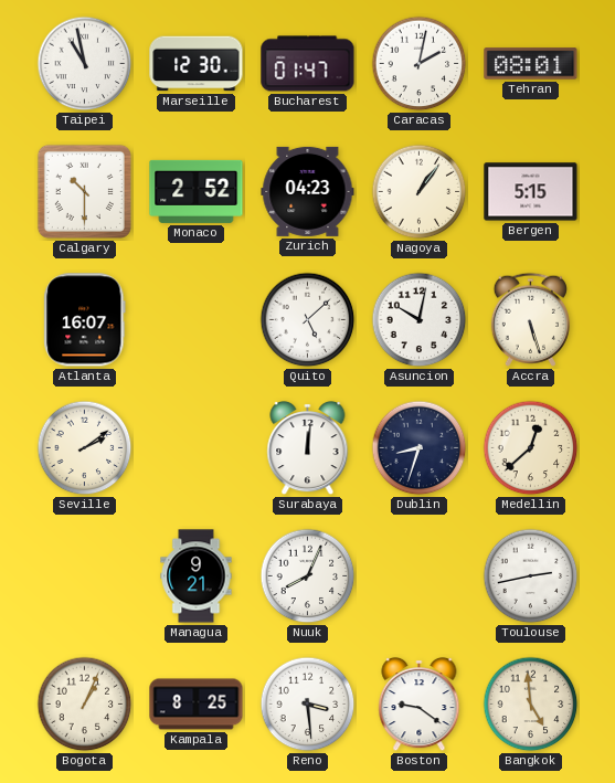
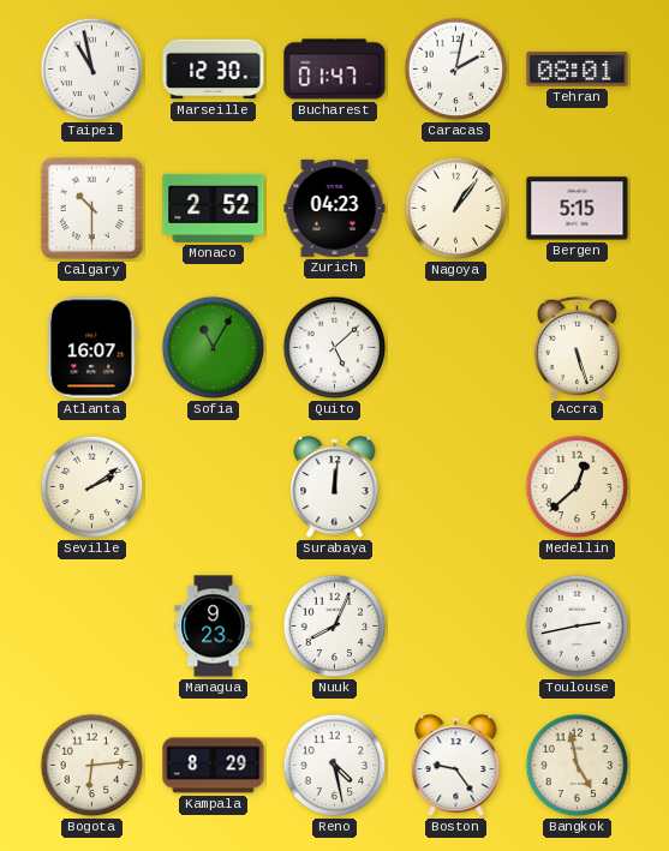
Sofia: none -> 11:05 (214, 348)
Asuncion: 10:02 -> none (420, 320)
Dublin: 8:33 -> none (420, 448)
Managua: 9:21 -> 9:23 (214, 627)
Bogota: 1:04 -> 6:14 (92, 766)
Kampala: 8:25 -> 8:29 (214, 766)
Reno: 3:29 -> 4:28 (335, 766)
Boston: 9:21 -> 9:24 (456, 766)
Bangkok: 4:59 -> 4:58 (578, 766)
